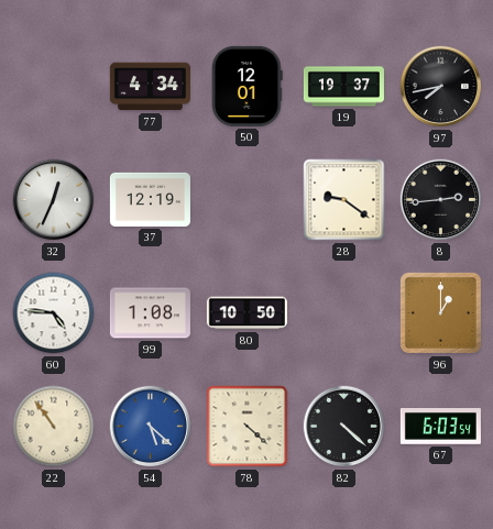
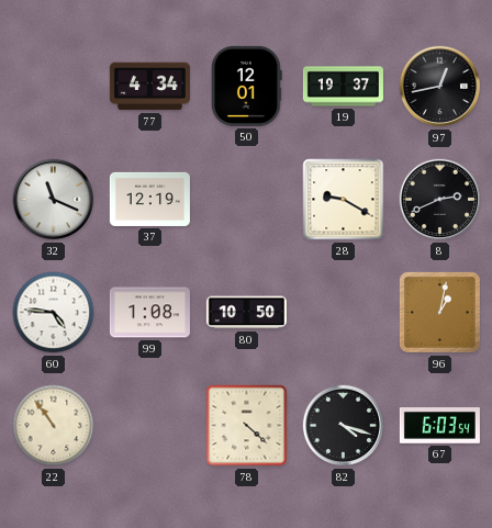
97: 7:43 -> 12:43 (440, 87)
32: 12:34 -> 11:19 (54, 200)
28: 9:21 -> 9:20 (344, 200)
8: 2:44 -> 2:41 (440, 200)
96: 1:00 -> 1:02 (439, 312)
54: 5:22 -> none (151, 427)
82: 4:22 -> 4:18 (344, 426)
